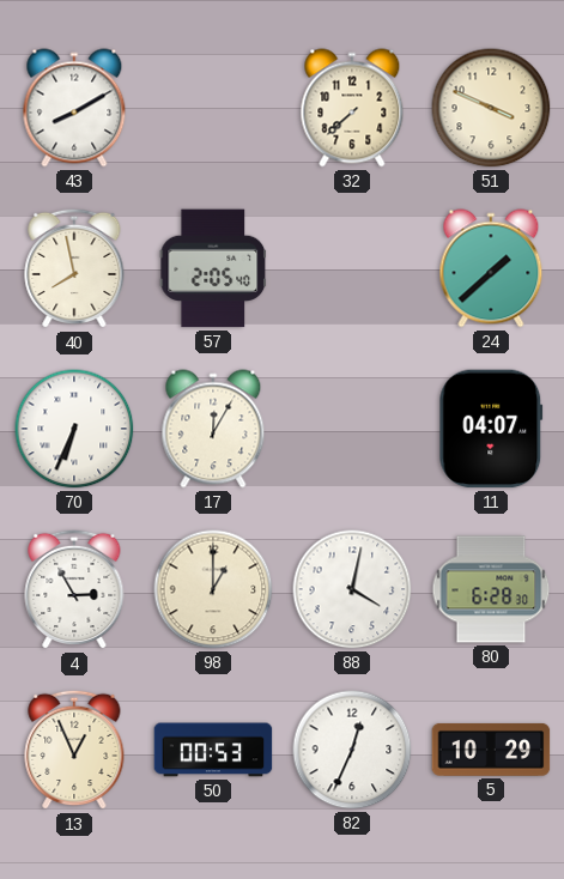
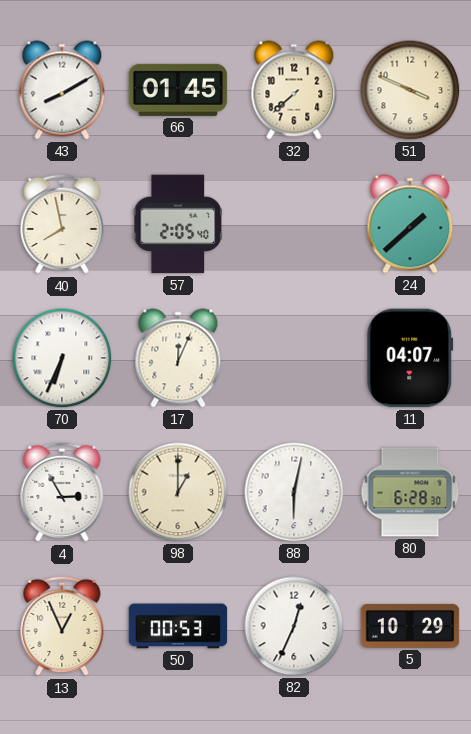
66: none -> 01:45 (178, 90)
17: 12:05 -> 12:04 (178, 358)
88: 4:02 -> 6:02 (294, 492)
